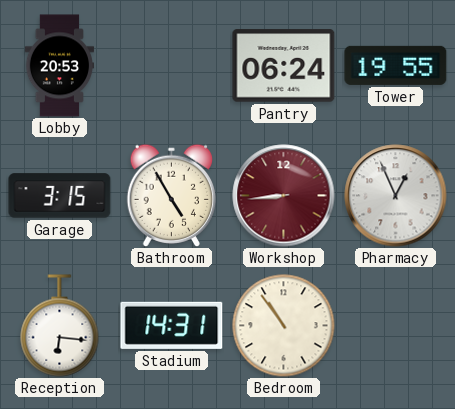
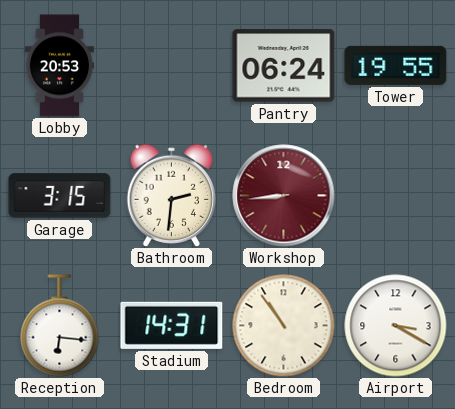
Bathroom: 4:55 -> 2:31 (171, 195)
Pharmacy: 12:56 -> none (396, 196)
Airport: none -> 3:20 (396, 326)
